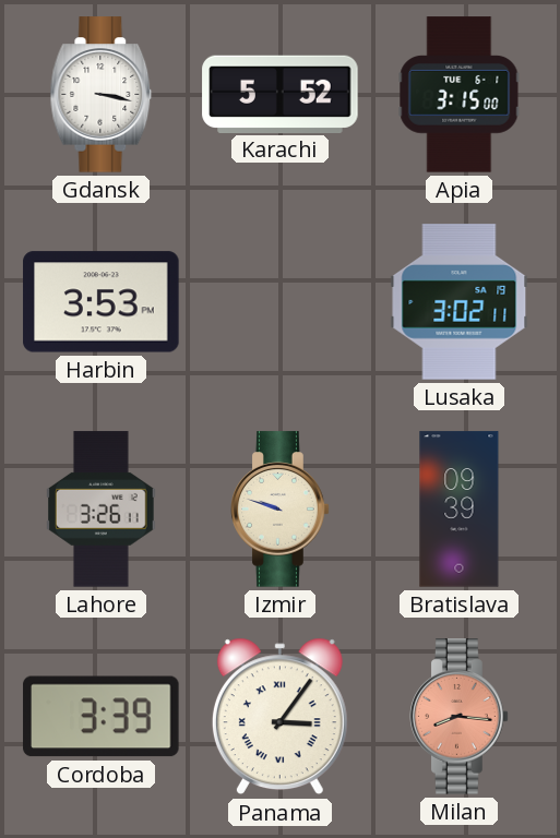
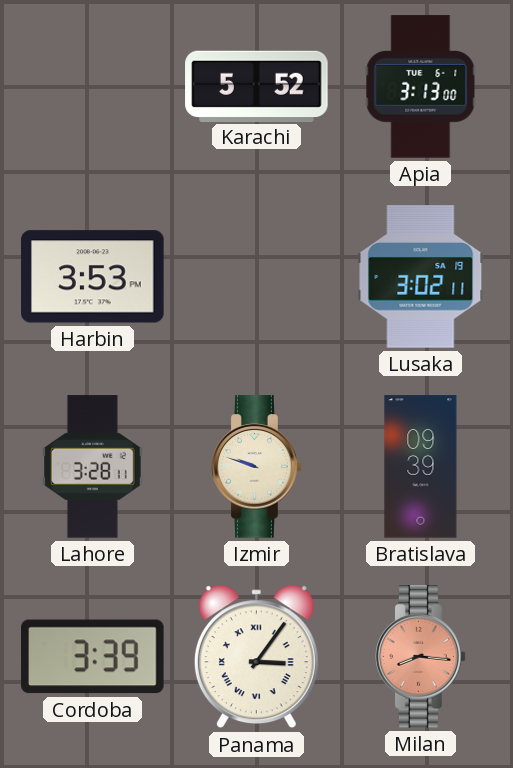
Gdansk: 3:17 -> none (102, 95)
Apia: 3:15 -> 3:13 (421, 87)
Lahore: 3:26 -> 3:28 (93, 467)
